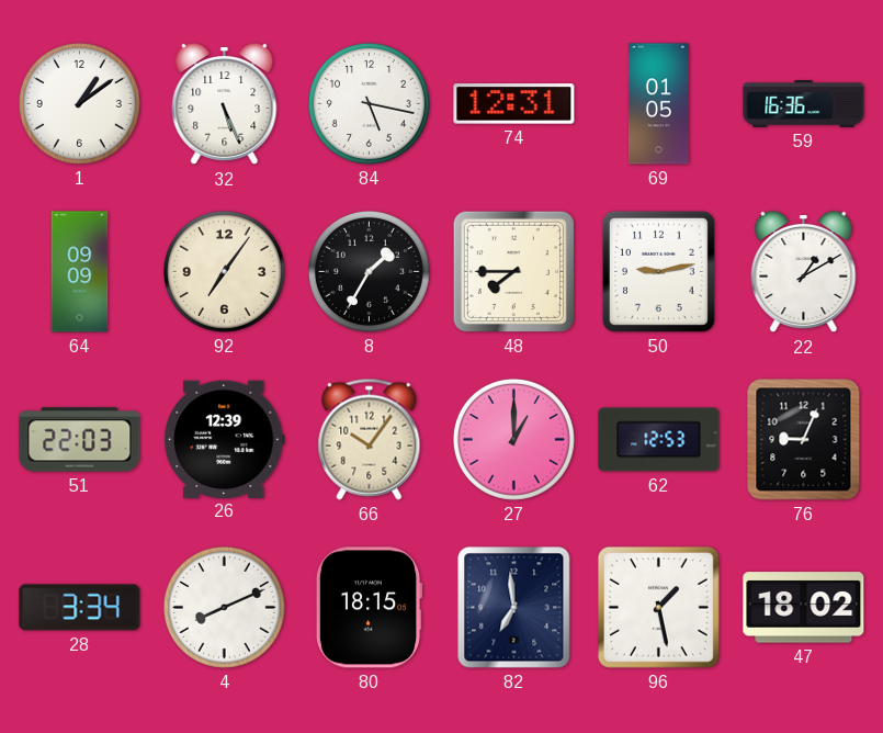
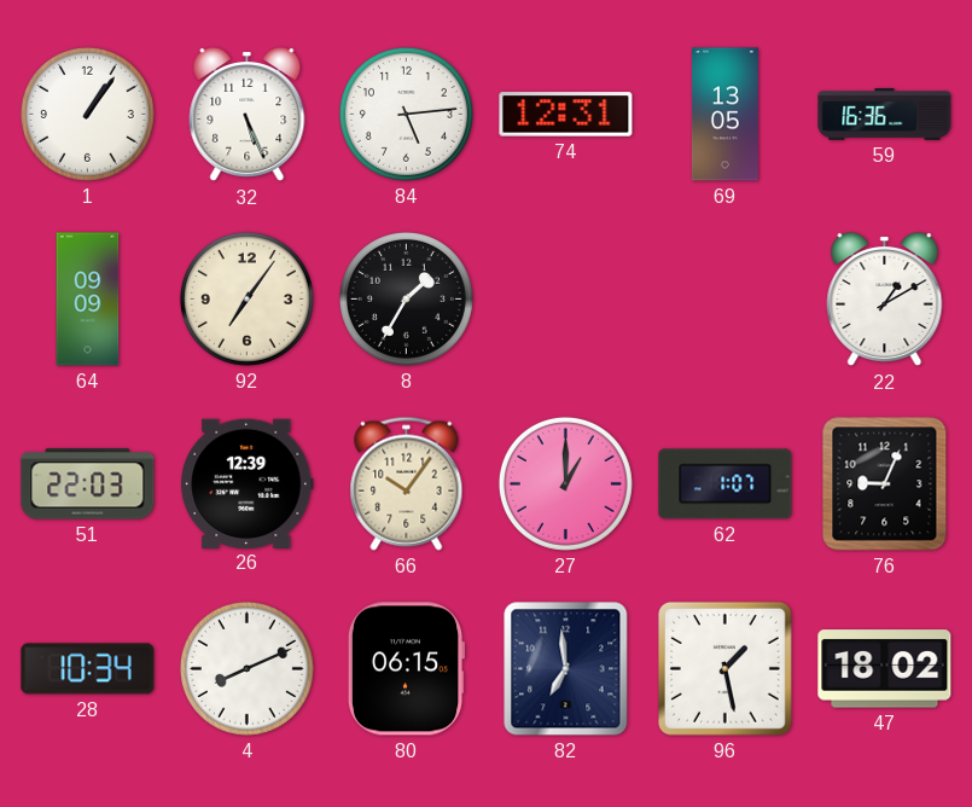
1: 1:09 -> 1:06 (87, 114)
84: 5:17 -> 5:14 (406, 114)
69: 01:05 -> 13:05 (724, 115)
48: 7:45 -> none (513, 271)
50: 9:13 -> none (658, 271)
62: 12:53 -> 1:07 (726, 484)
28: 3:34 -> 10:34 (88, 669)
80: 18:15 -> 06:15 (406, 669)
